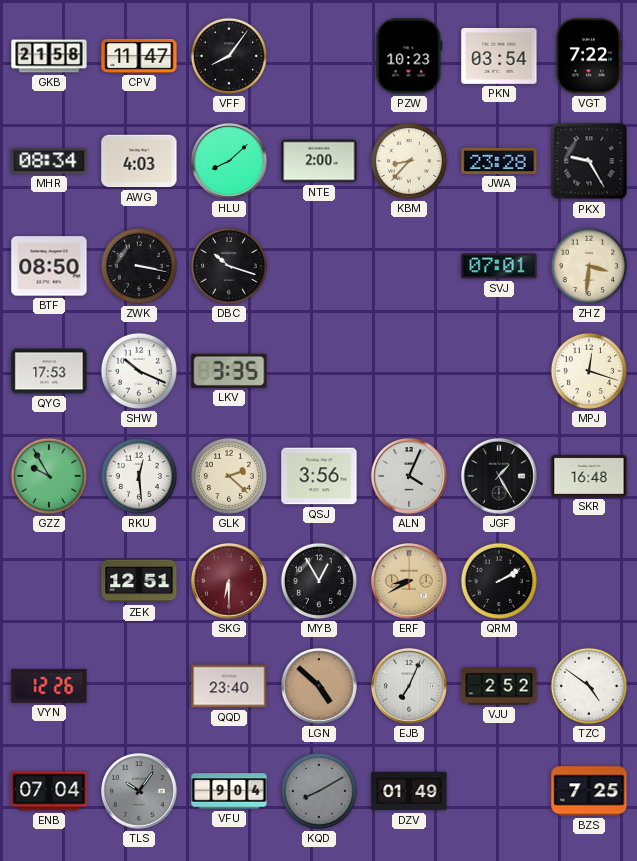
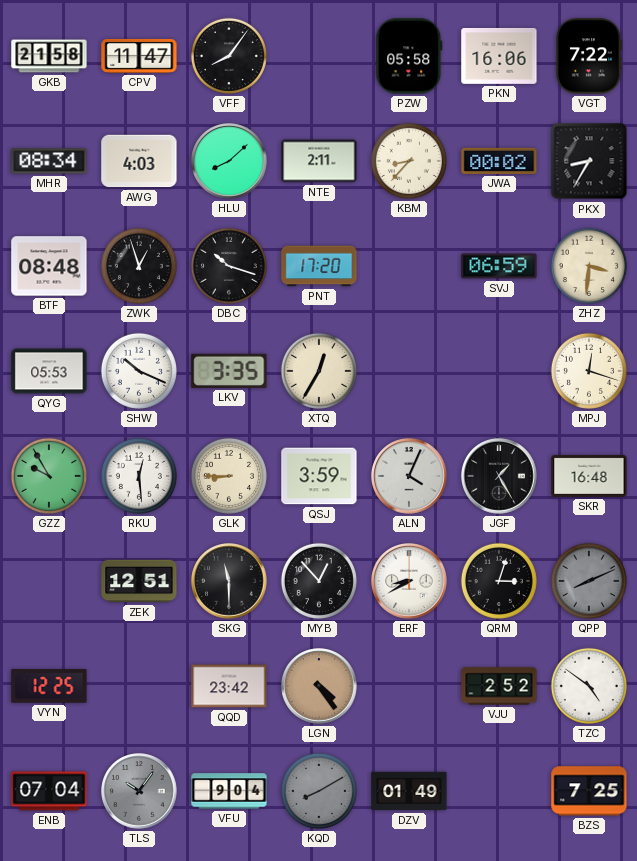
PZW: 10:23 -> 05:58 (409, 56)
PKN: 03:54 -> 16:06 (499, 56)
NTE: 2:00 -> 2:11 (319, 161)
JWA: 23:28 -> 00:02 (499, 161)
PKX: 9:25 -> 8:35 (589, 161)
BTF: 08:50 -> 08:48 (49, 266)
ZWK: 3:17 -> 12:57 (139, 266)
PNT: none -> 17:20 (319, 266)
SVJ: 07:01 -> 06:59 (499, 266)
QYG: 17:53 -> 05:53 (49, 371)
XTQ: none -> 12:35 (319, 371)
GLK: 2:22 -> 8:45 (229, 476)
QSJ: 3:56 -> 3:59 (319, 476)
SKG: 6:30 -> 11:30 (229, 581)
SKG dial: burgundy -> black (229, 581)
MYB: 12:55 -> 12:53 (319, 581)
ERF dial: champagne -> white (409, 581)
QRM: 2:10 -> 3:03 (499, 581)
QPP: none -> 8:11 (589, 581)
VYN: 12:26 -> 12:25 (49, 686)
QQD: 23:40 -> 23:42 (229, 686)
LGN: 4:52 -> 4:24 (319, 686)
EJB: 7:04 -> none (409, 686)
